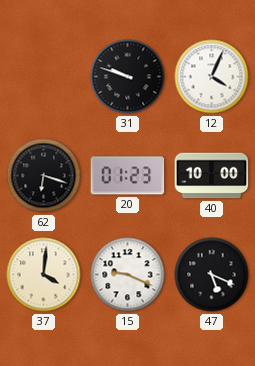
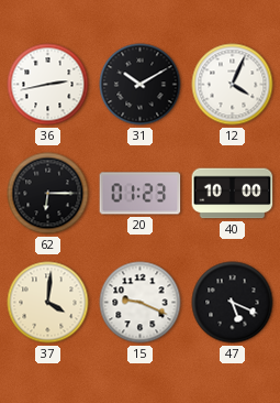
36: none -> 2:43 (48, 85)
31: 9:48 -> 10:10 (141, 85)
62: 6:18 -> 6:15 (48, 194)
